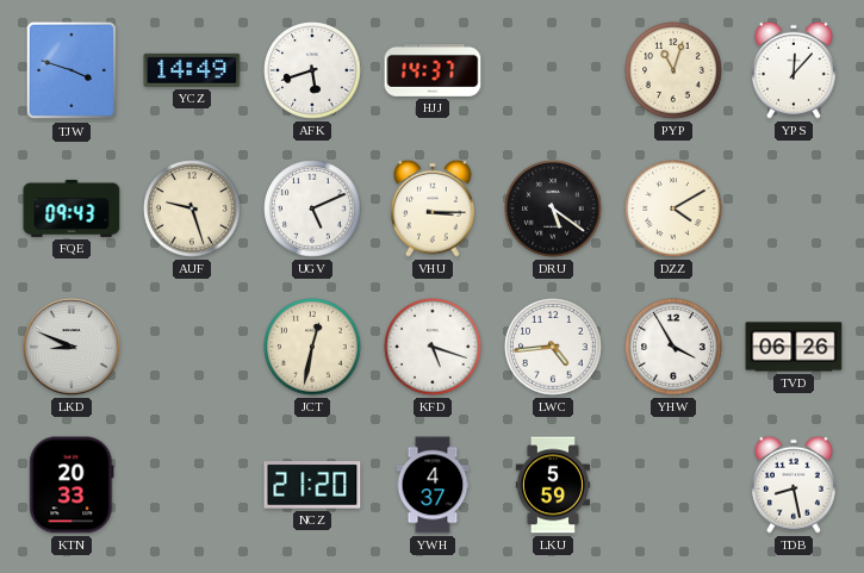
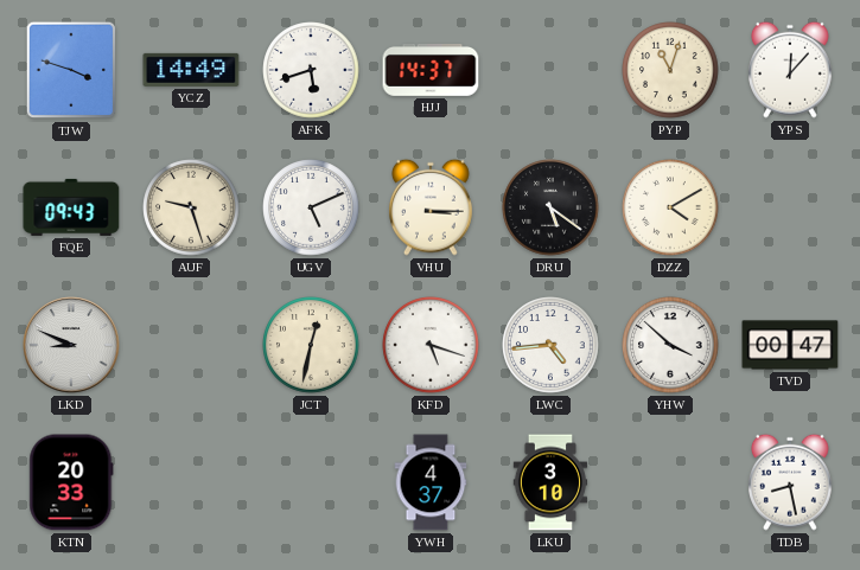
YHW: 3:55 -> 3:52 (670, 345)
TVD: 06:26 -> 00:47 (790, 345)
NCZ: 21:20 -> none (312, 485)
LKU: 5:59 -> 3:10 (550, 482)
